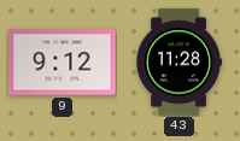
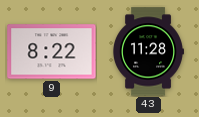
9: 9:12 -> 8:22 (52, 52)
